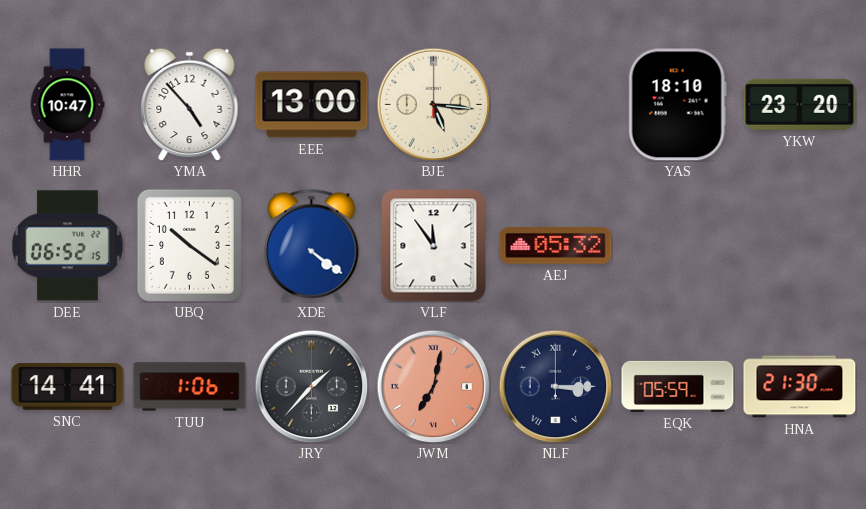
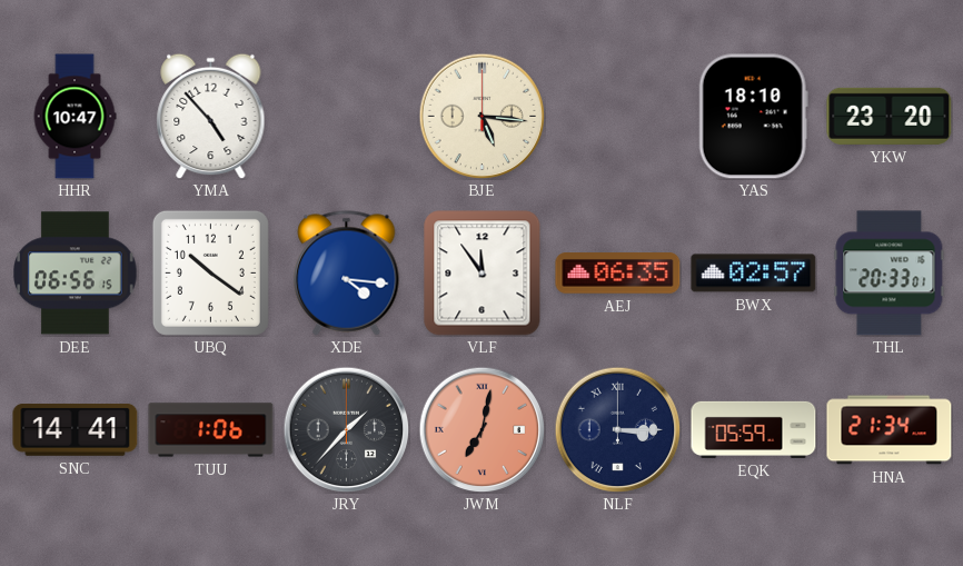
EEE: 13:00 -> none (312, 105)
DEE: 06:52 -> 06:56 (76, 274)
XDE: 4:21 -> 4:16 (347, 274)
AEJ: 05:32 -> 06:35 (618, 274)
BWX: none -> 02:57 (754, 274)
THL: none -> 20:33 (890, 274)
HNA: 21:30 -> 21:34 (890, 430)
